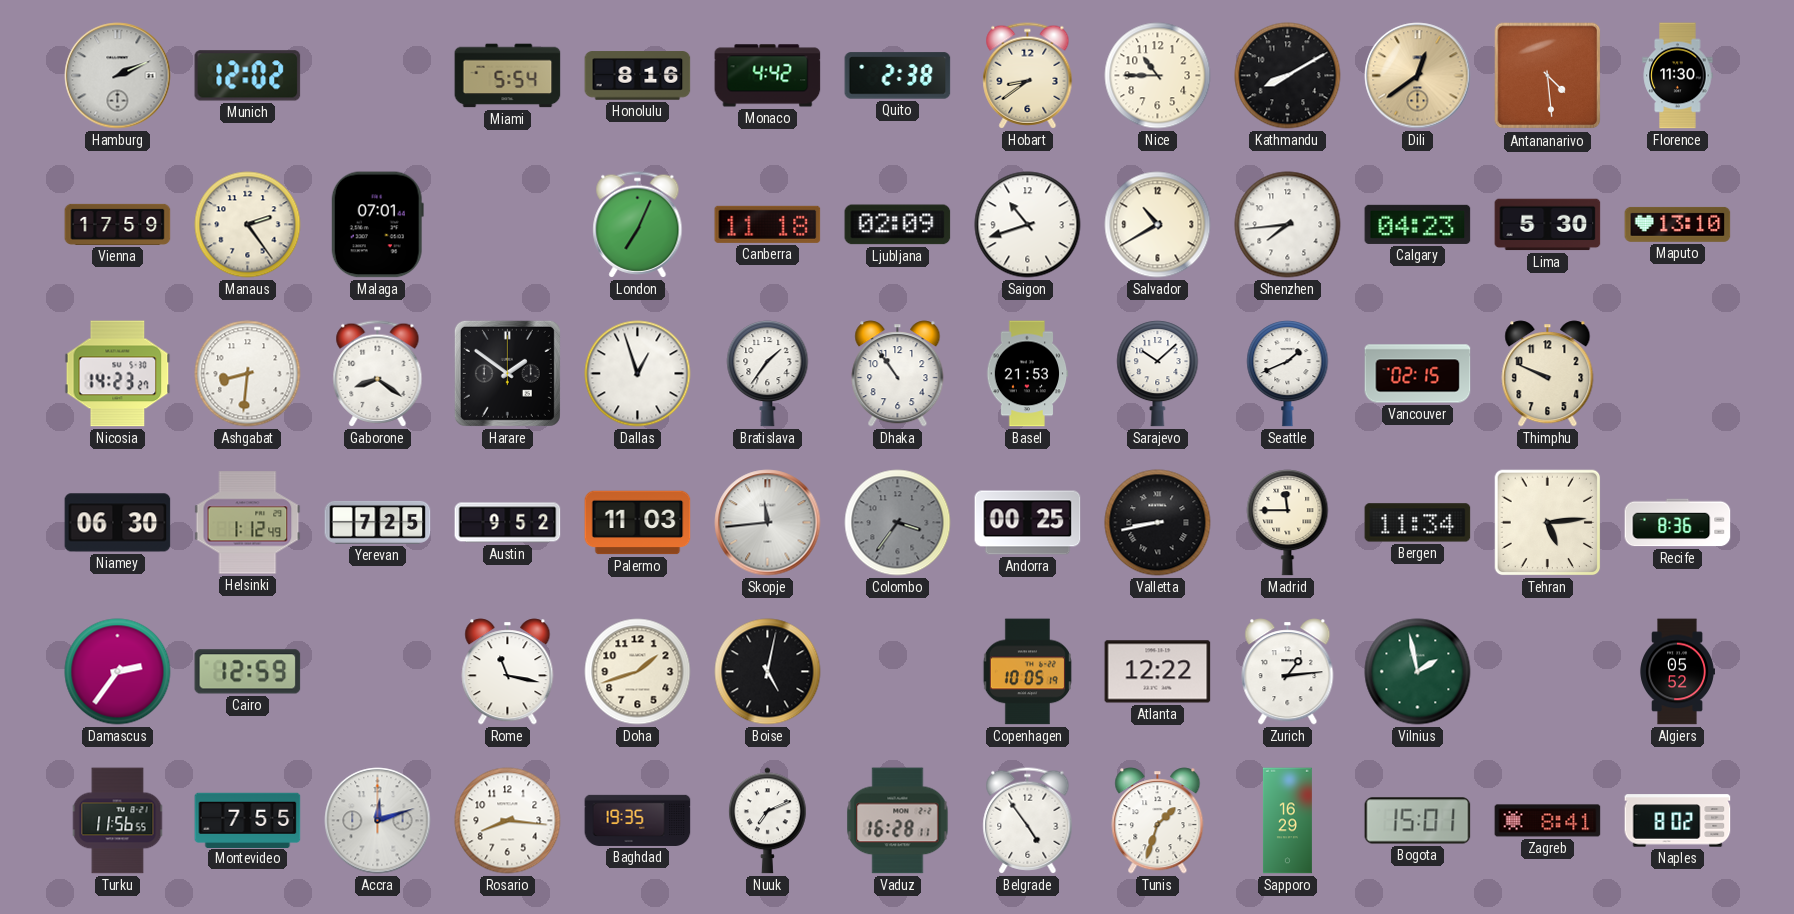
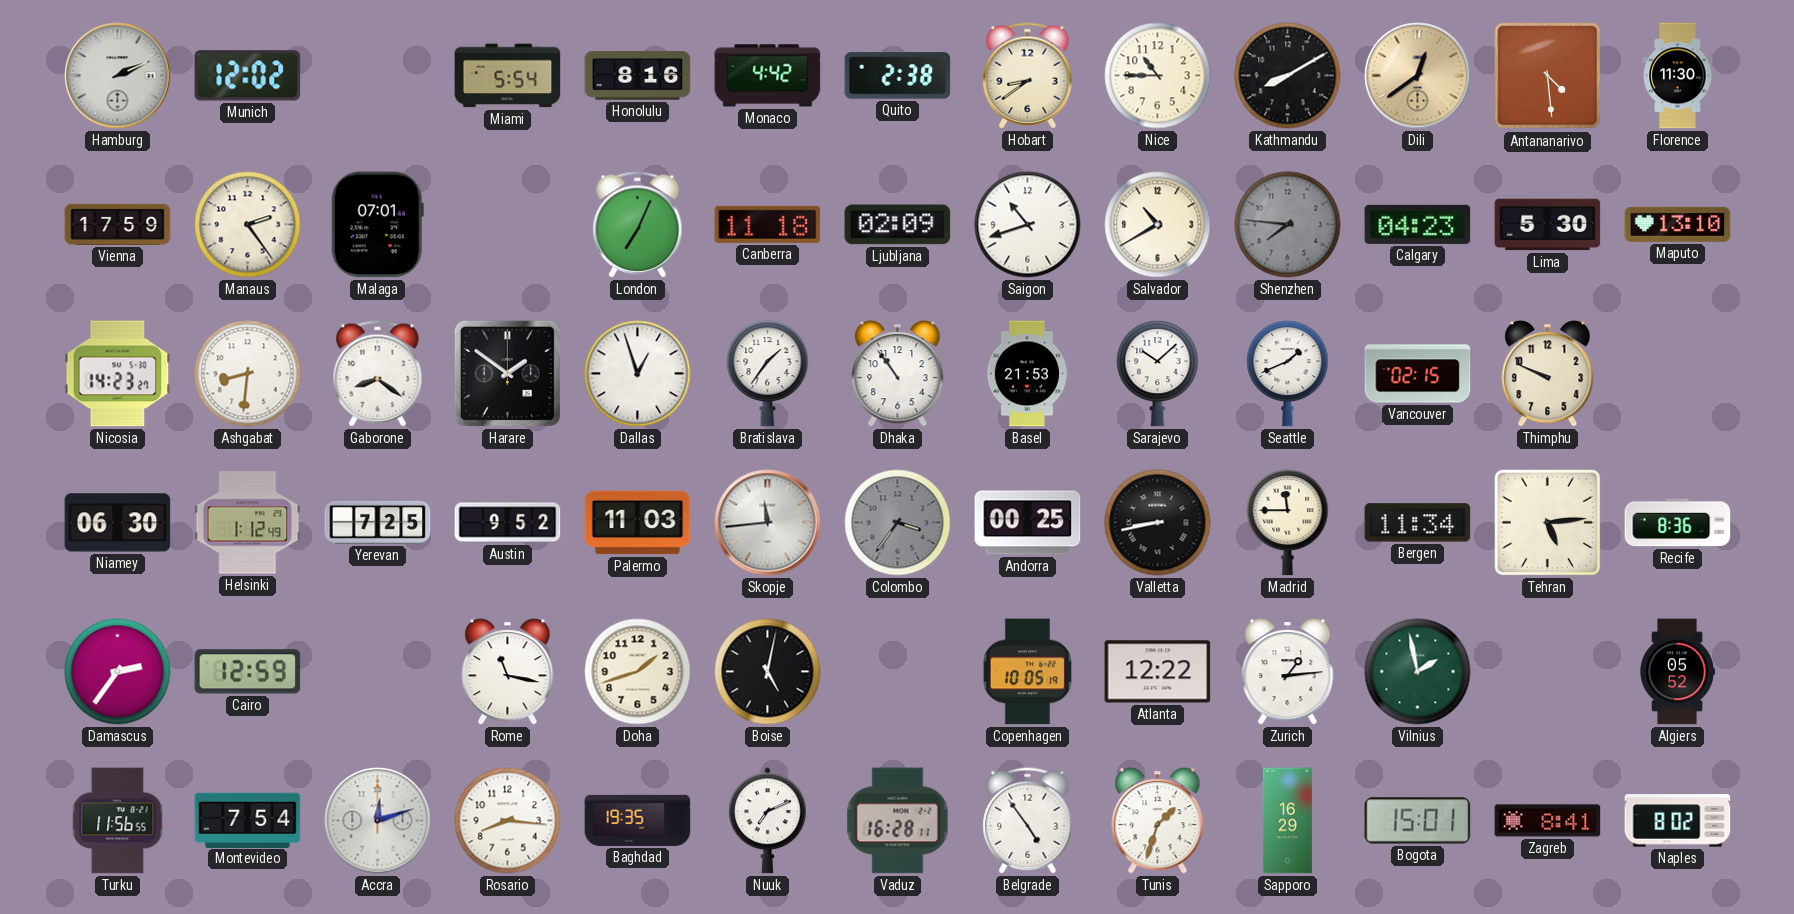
Shenzhen: 7:44 -> 7:46 (1288, 225)
Shenzhen dial: white -> grey (1288, 225)
Montevideo: 7:55 -> 7:54 (248, 820)
